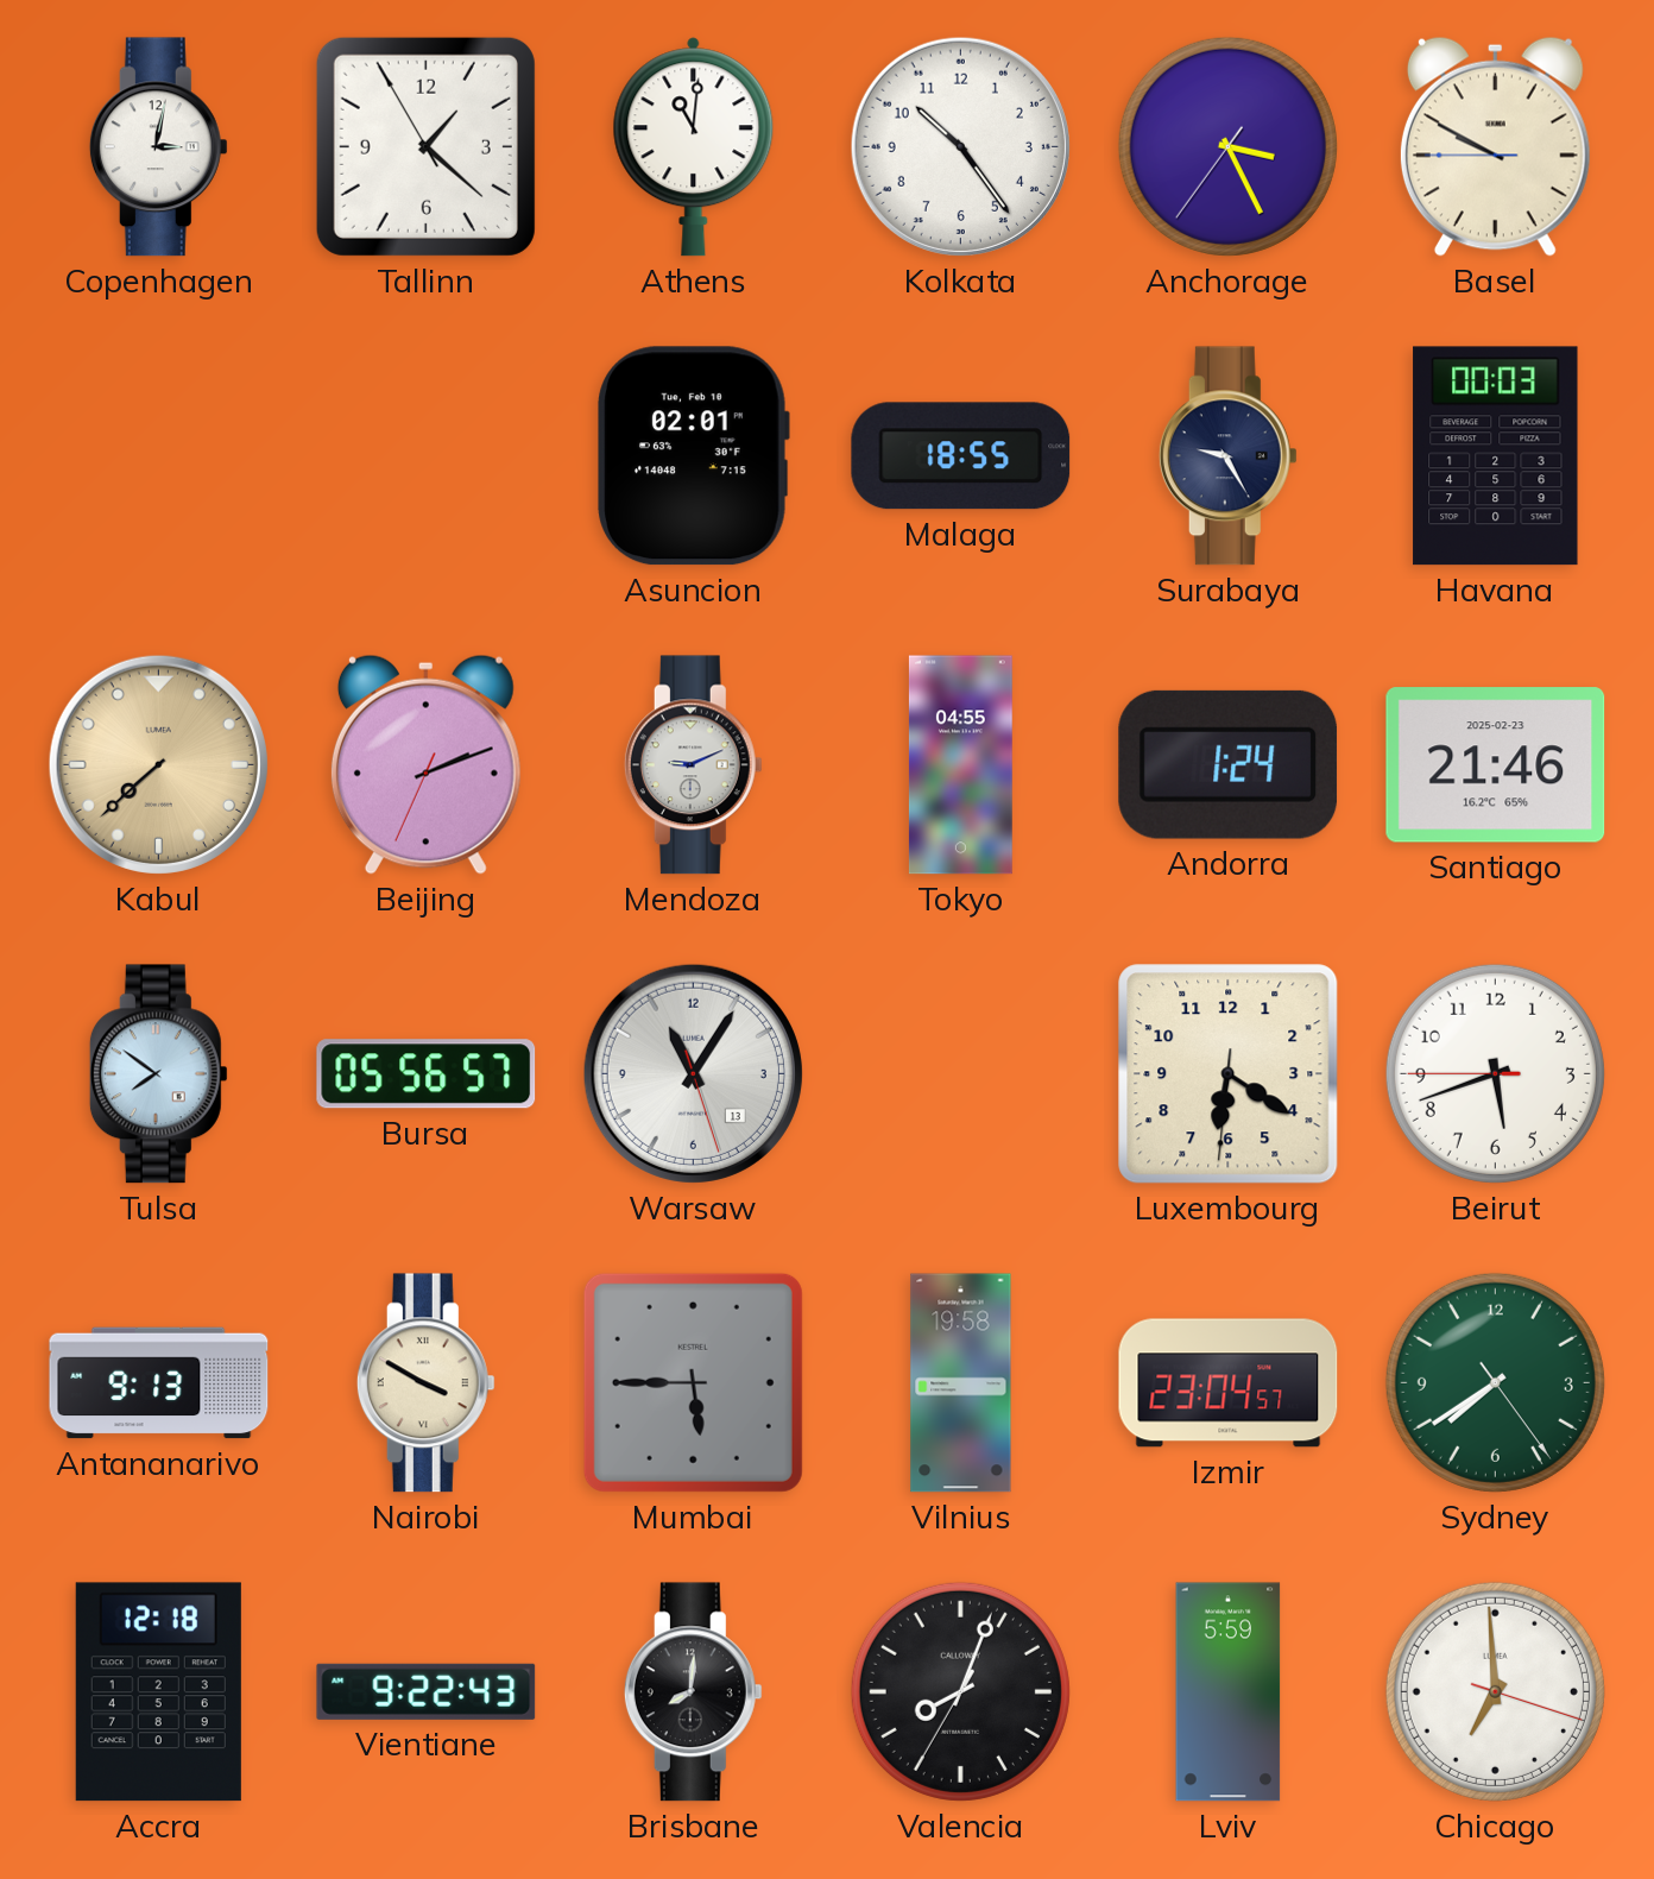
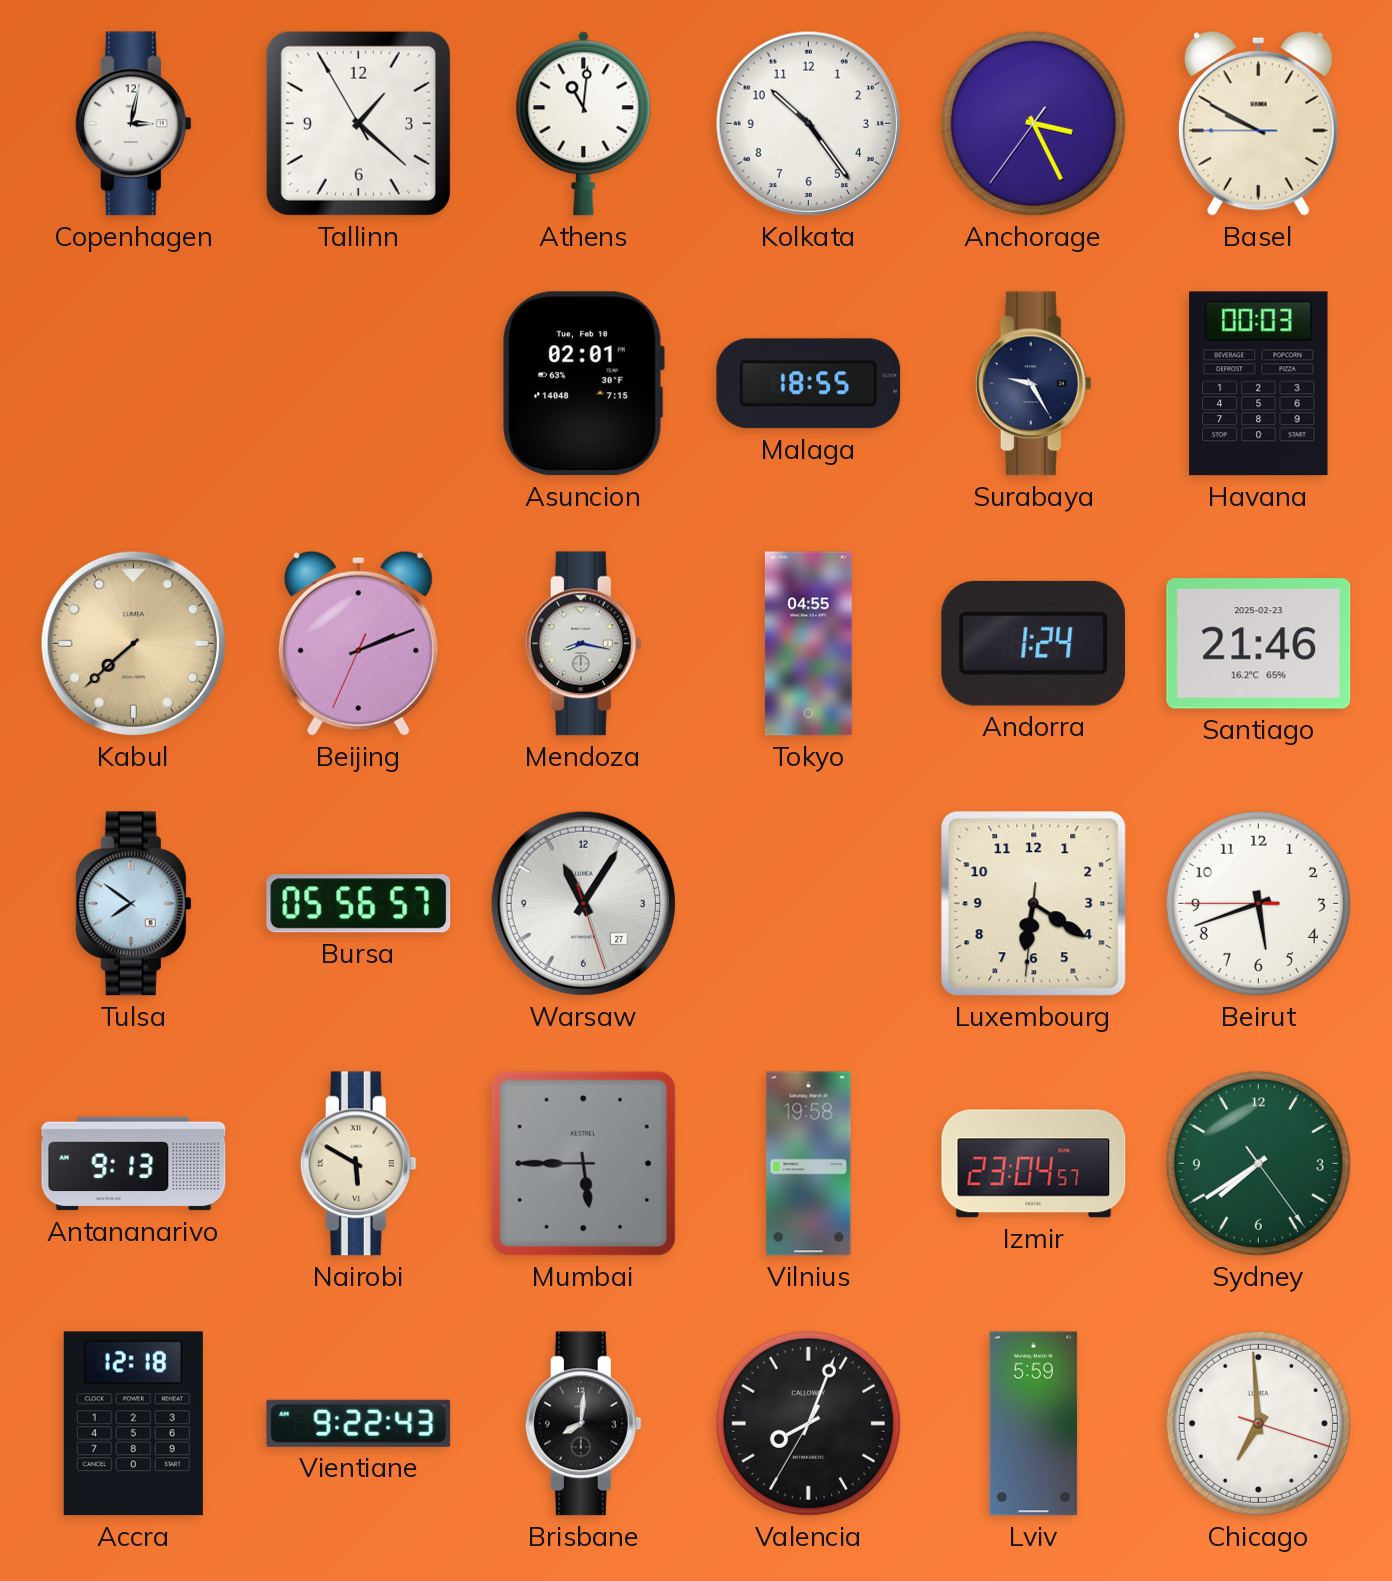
Mendoza: 9:11 -> 8:17 (583, 644)
Warsaw date: 13 -> 27 (583, 903)
Nairobi: 3:50 -> 5:50 (358, 1164)
